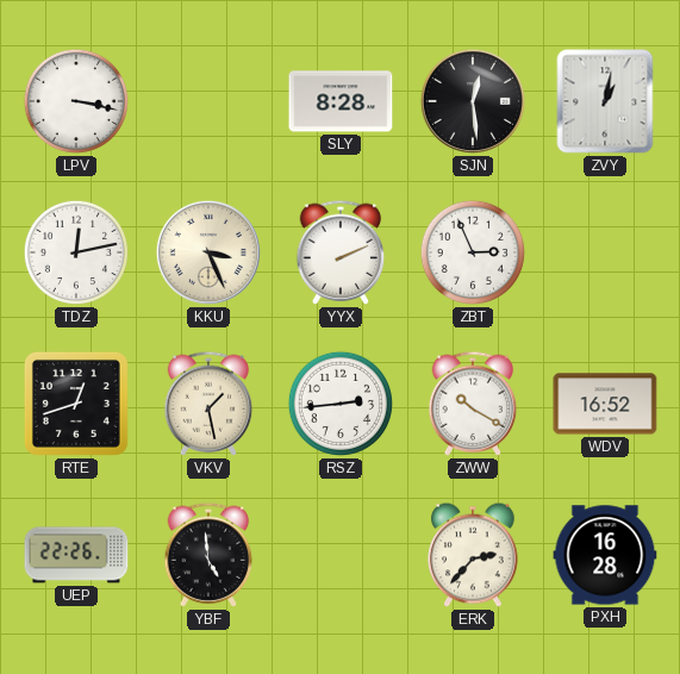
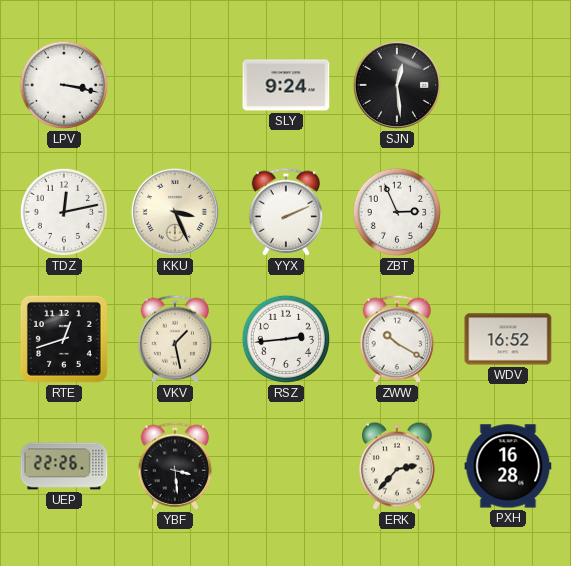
SLY: 8:28 -> 9:24 (286, 85)
ZVY: 1:02 -> none (605, 101)
YBF: 4:59 -> 3:29 (175, 466)
